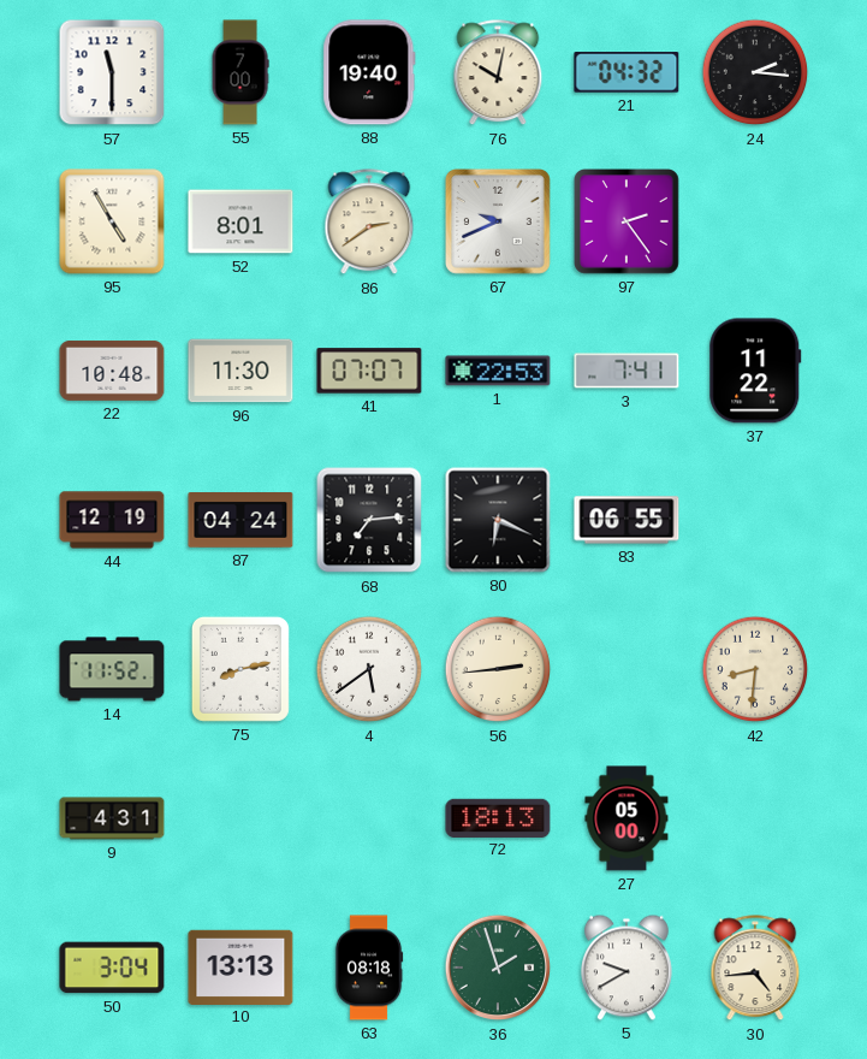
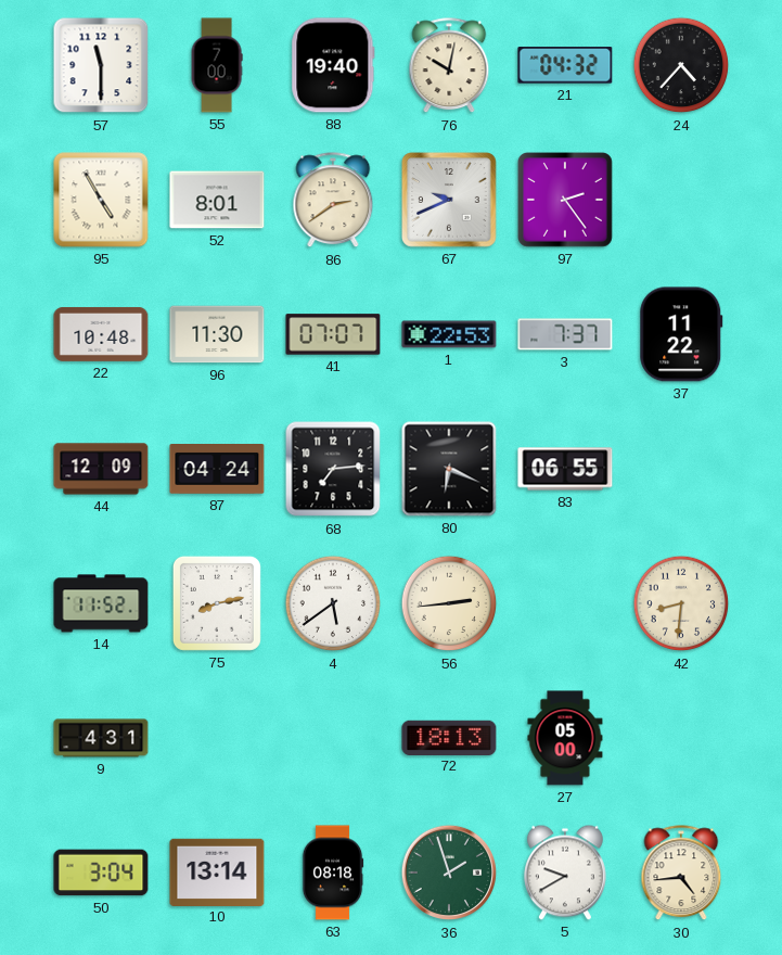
24: 2:16 -> 4:37 (681, 65)
3: 7:41 -> 7:37 (565, 334)
44: 12:19 -> 12:09 (101, 469)
10: 13:13 -> 13:14 (217, 871)
